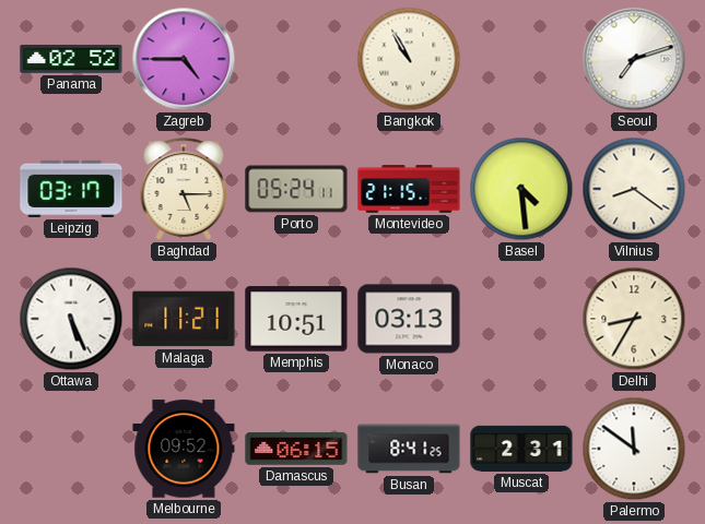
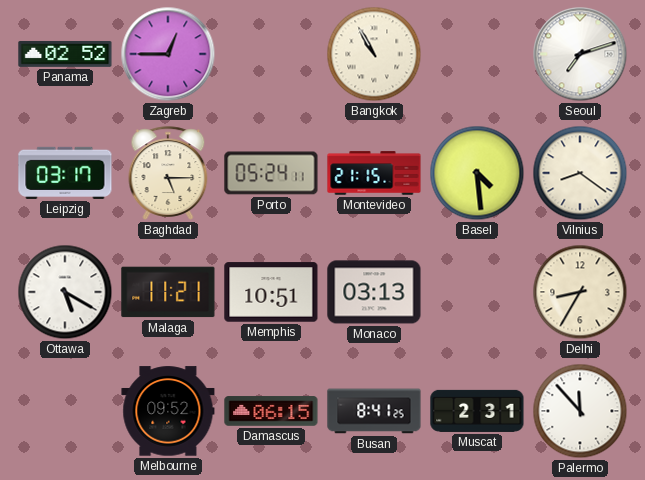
Zagreb: 4:45 -> 12:45 (168, 54)
Ottawa: 5:26 -> 5:20 (65, 292)
Palermo: 11:51 -> 11:53 (580, 411)
